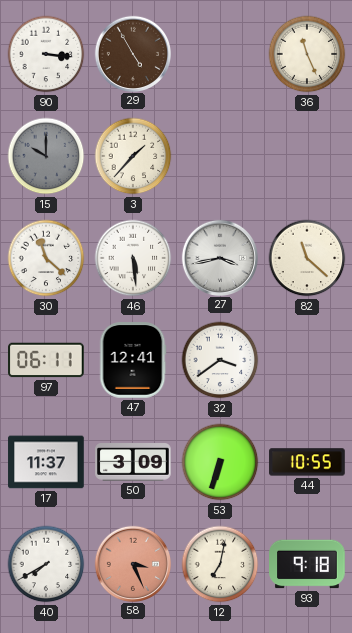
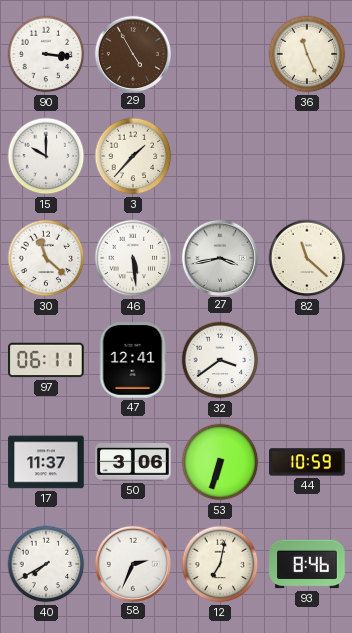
15 dial: grey -> white (46, 156)
50: 3:09 -> 3:06 (133, 462)
44: 10:55 -> 10:59 (307, 462)
58: 3:26 -> 2:34 (132, 563)
58 dial: salmon -> white (132, 563)
93: 9:18 -> 8:46 (307, 564)
